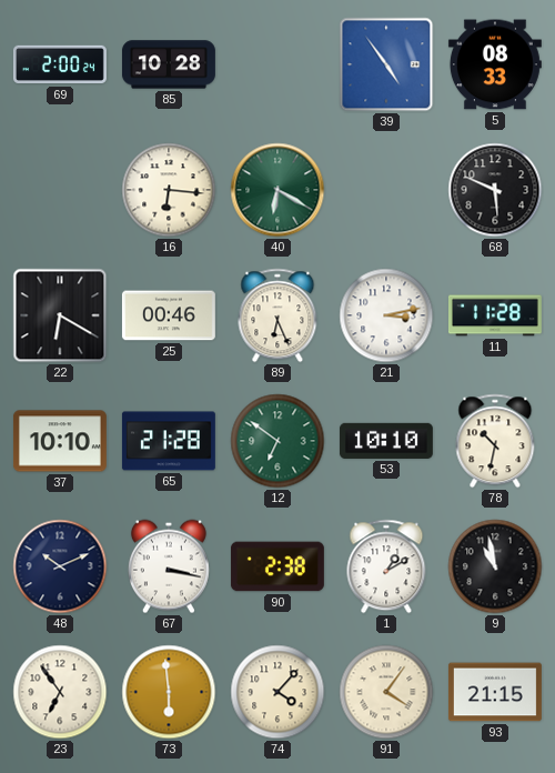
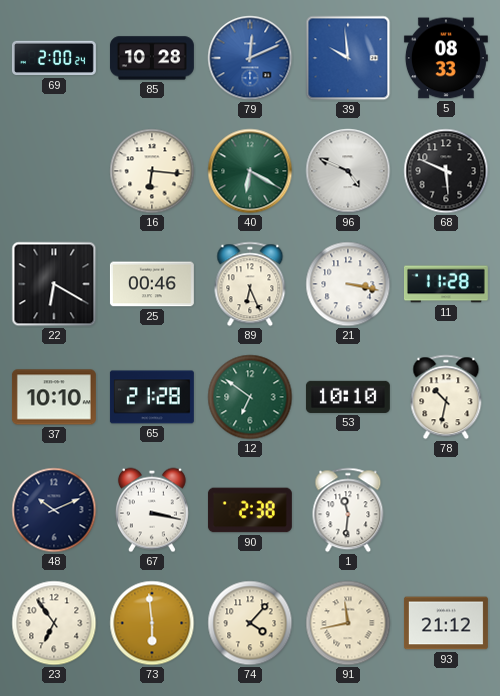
79: none -> 12:11 (250, 58)
39: 4:54 -> 9:59 (348, 58)
96: none -> 4:49 (348, 171)
21: 3:13 -> 3:17 (348, 284)
1: 1:10 -> 11:31 (348, 510)
9: 10:58 -> none (495, 566)
91: 4:06 -> 11:43 (348, 623)
93: 21:15 -> 21:12 (446, 623)
